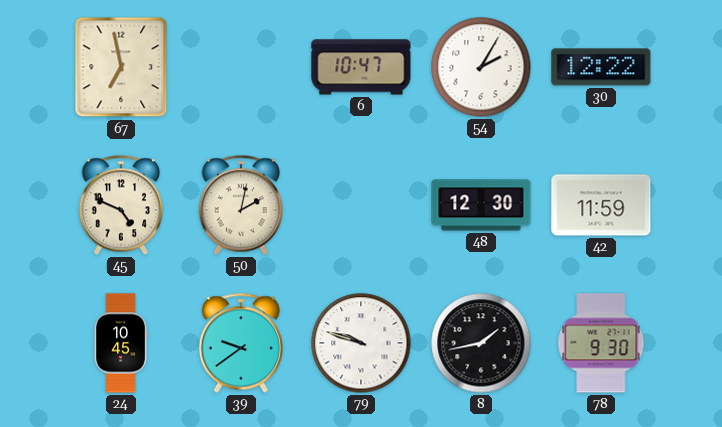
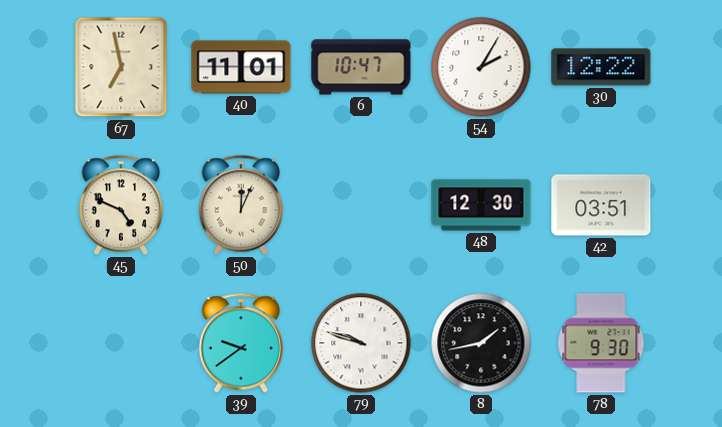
40: none -> 11:01 (241, 67)
50: 2:02 -> 12:04 (241, 205)
42: 11:59 -> 03:51 (601, 205)
24: 10:45 -> none (121, 343)
